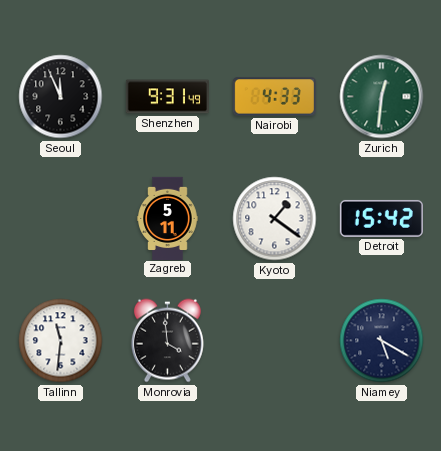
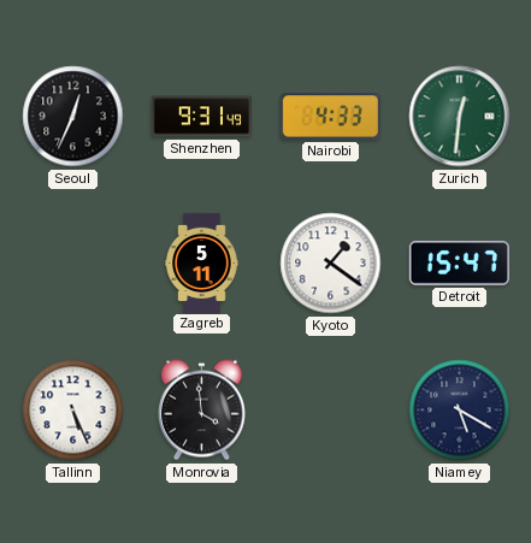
Seoul: 11:56 -> 12:34 (73, 117)
Detroit: 15:42 -> 15:47 (459, 262)
Tallinn: 11:31 -> 5:26 (73, 411)
